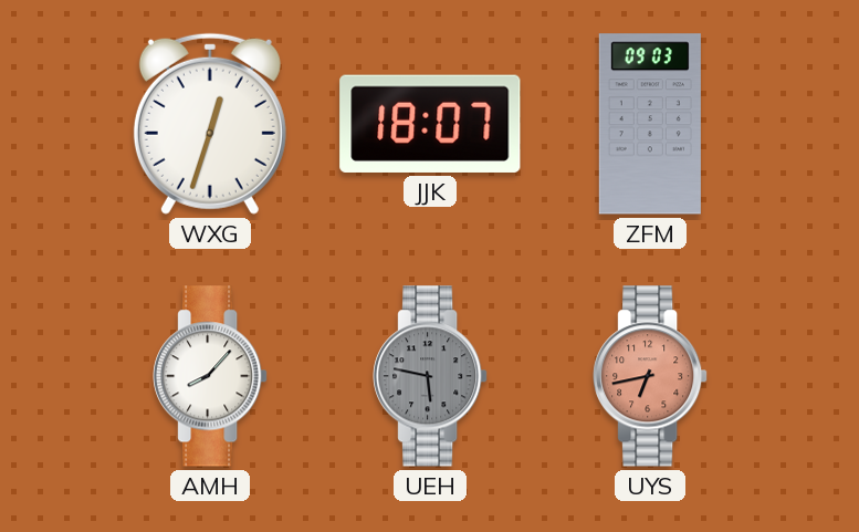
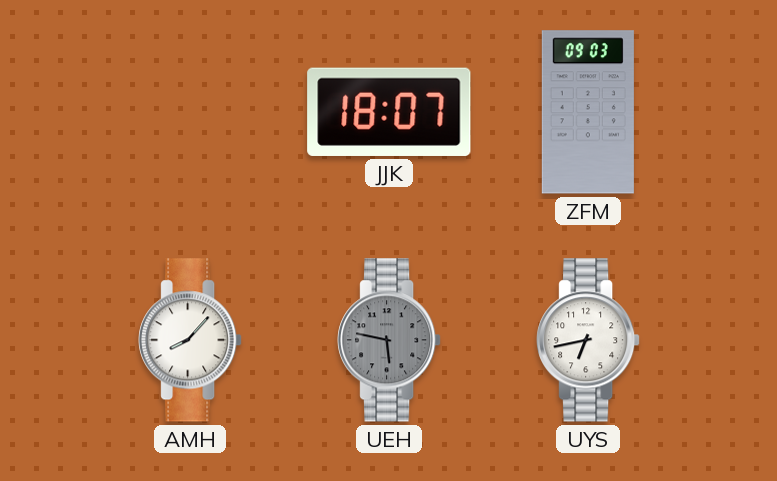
WXG: 12:33 -> none (210, 124)
UYS dial: salmon -> white (588, 340)
